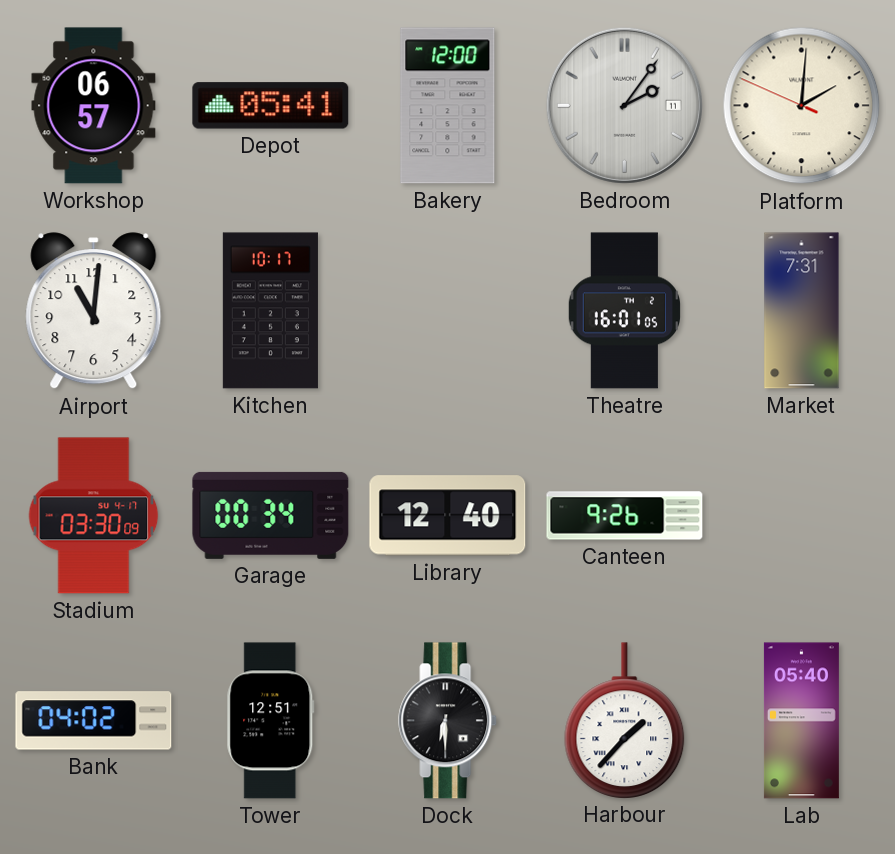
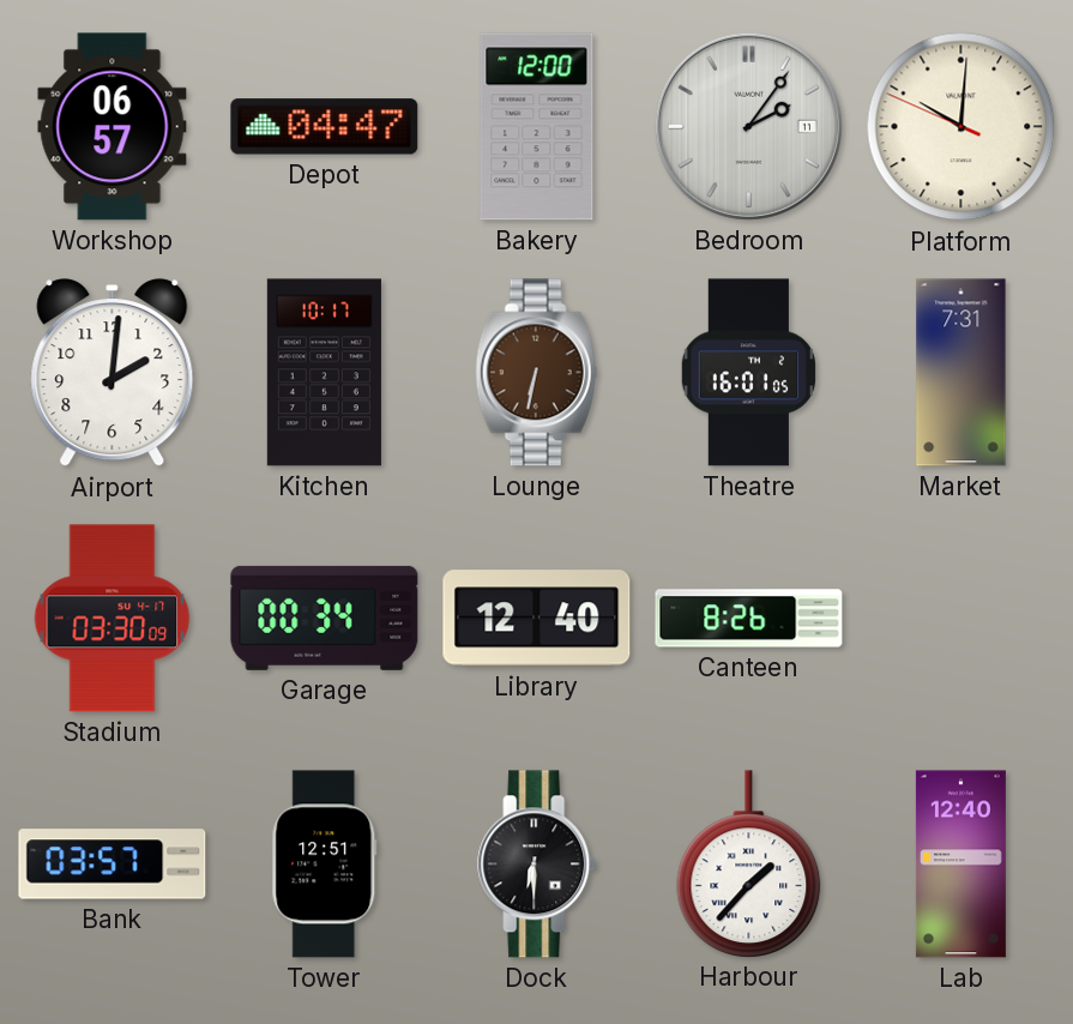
Depot: 05:41 -> 04:47 (325, 127)
Platform: 2:00 -> 10:00 (962, 127)
Airport: 11:01 -> 2:01 (113, 373)
Lounge: none -> 6:32 (537, 373)
Canteen: 9:26 -> 8:26 (749, 619)
Bank: 04:02 -> 03:57 (113, 865)
Lab: 05:40 -> 12:40 (960, 865)
